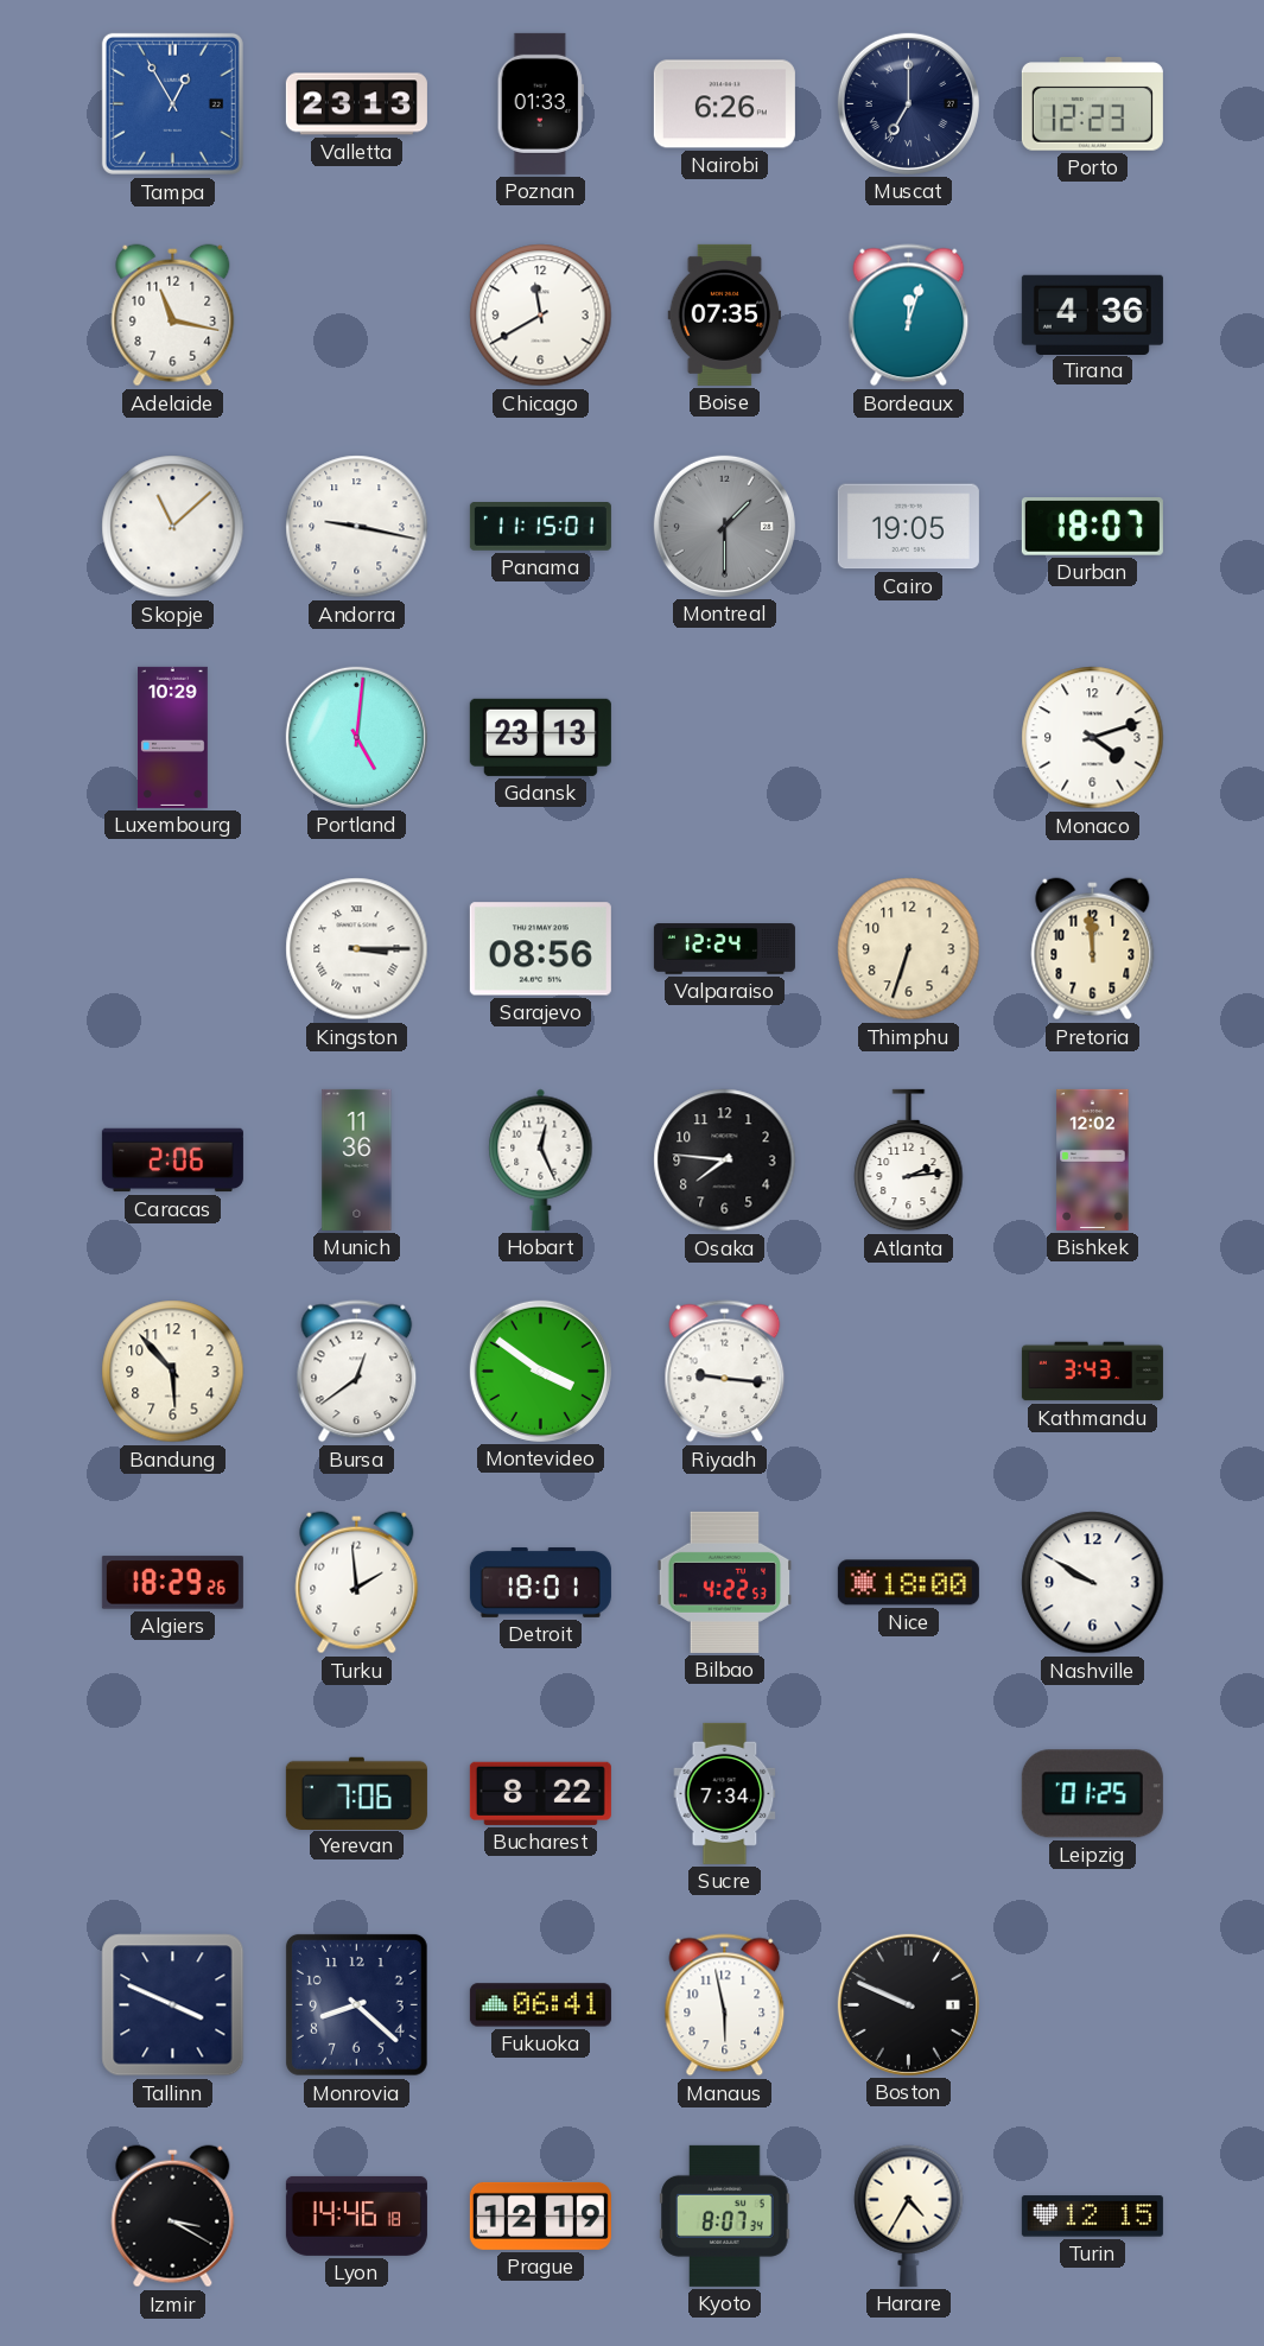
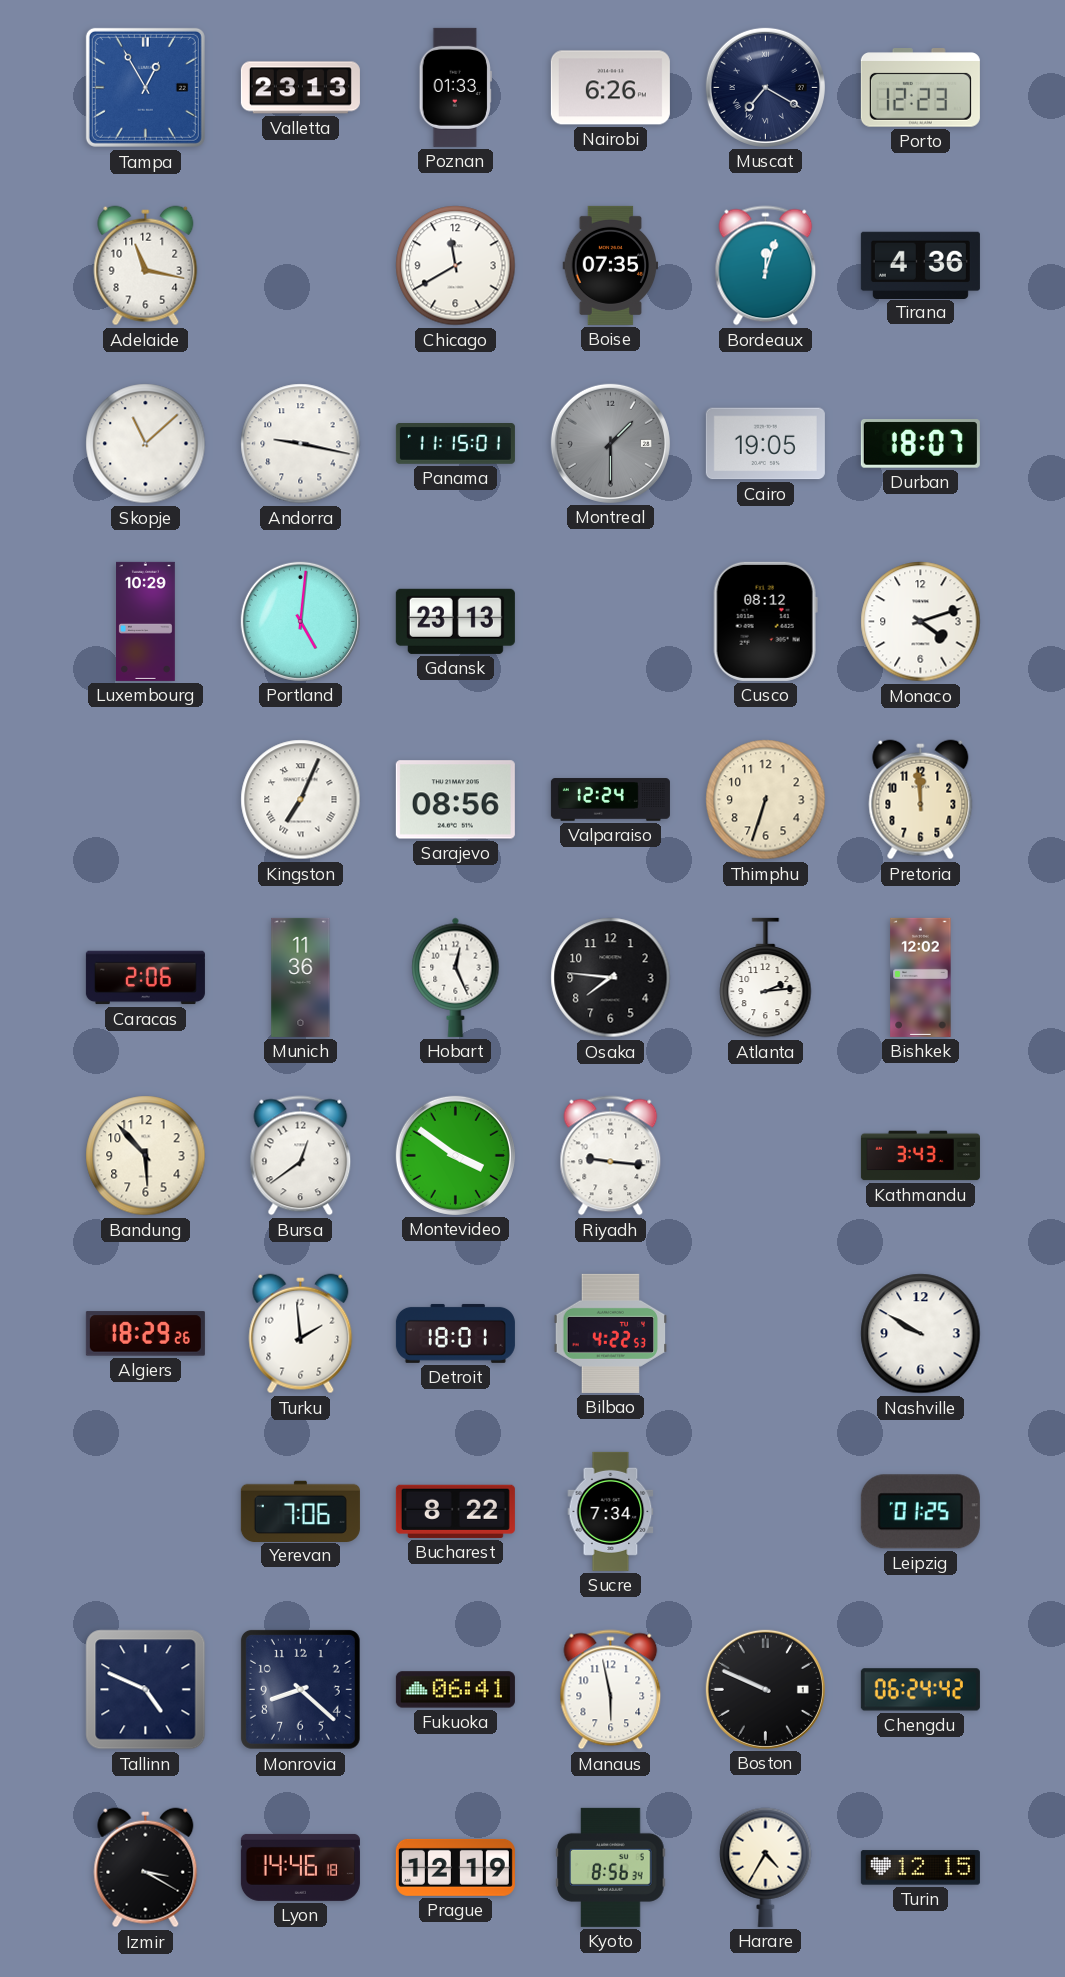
Muscat: 7:00 -> 7:20 (765, 87)
Cusco: none -> 08:12 (765, 621)
Kingston: 3:15 -> 7:04 (301, 800)
Nice: 18:00 -> none (908, 1583)
Tallinn: 3:49 -> 4:49 (146, 1690)
Chengdu: none -> 06:24 (920, 1690)
Kyoto: 8:07 -> 8:56 (611, 1867)
